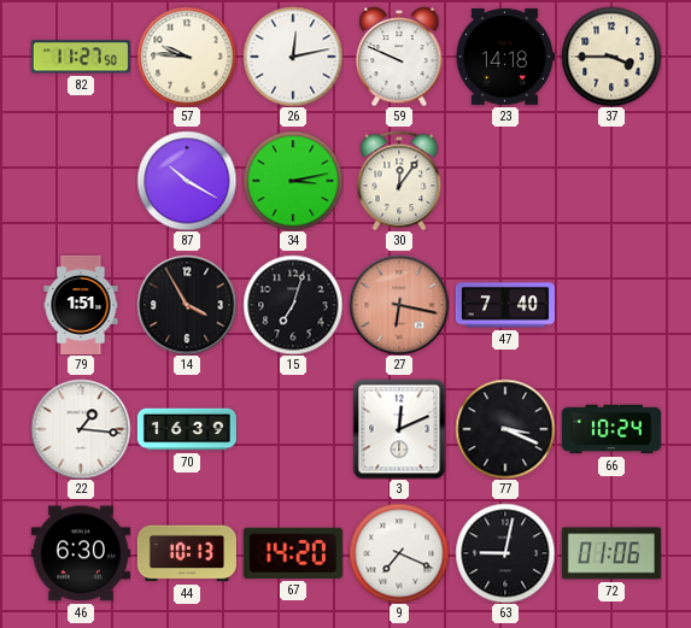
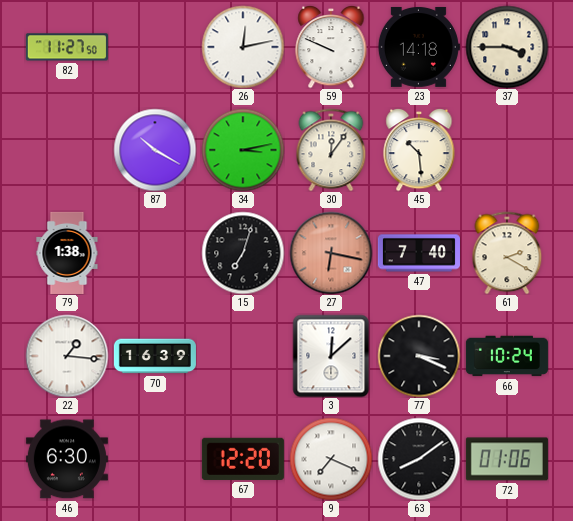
57: 9:46 -> none (187, 57)
45: none -> 10:29 (419, 150)
79: 1:51 -> 1:38 (67, 253)
14: 3:55 -> none (187, 305)
61: none -> 2:20 (507, 253)
3: 12:11 -> 12:08 (331, 356)
44: 10:13 -> none (187, 553)
67: 14:20 -> 12:20 (243, 459)
63: 9:02 -> 8:09 (419, 459)
